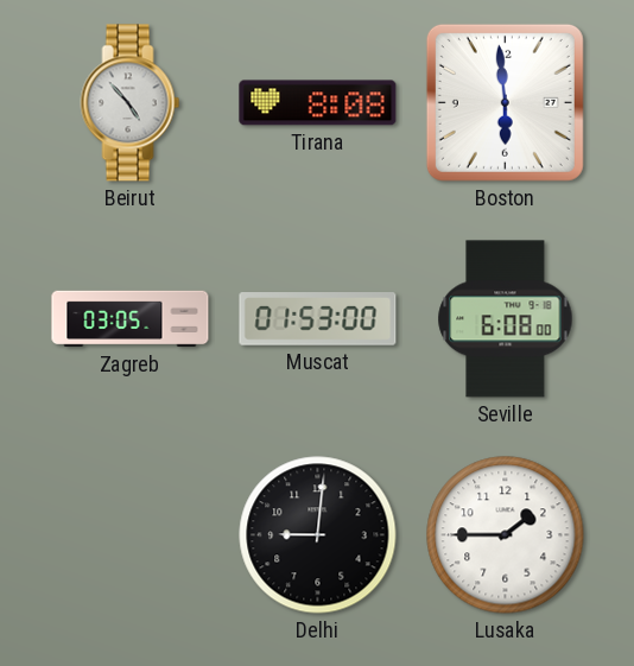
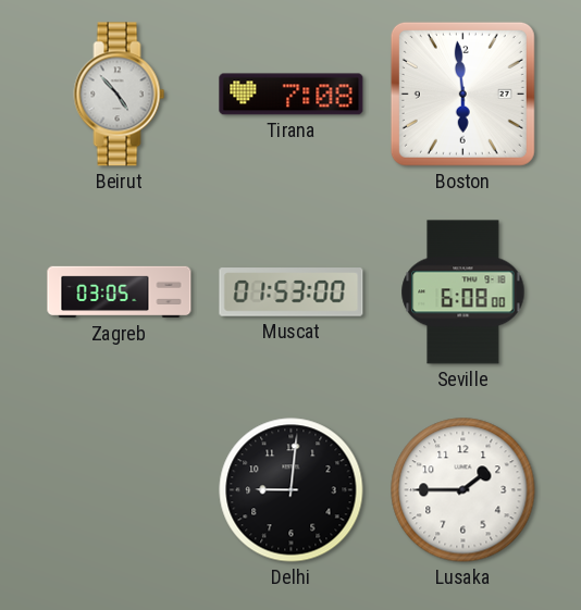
Tirana: 8:08 -> 7:08 (292, 95)
